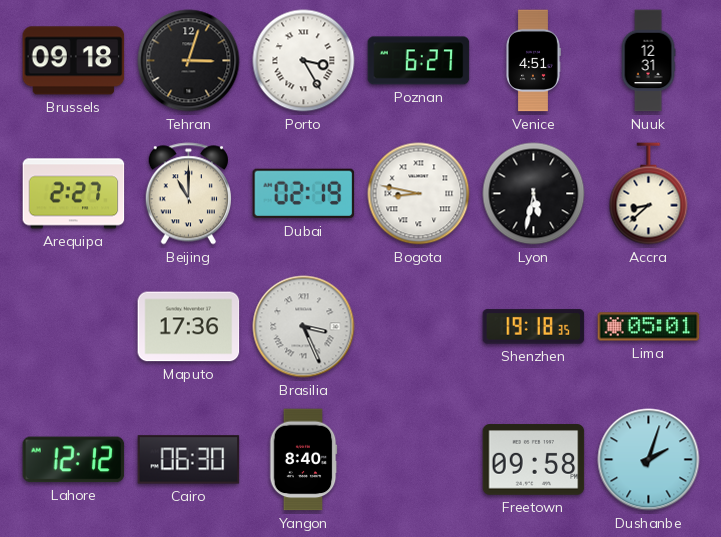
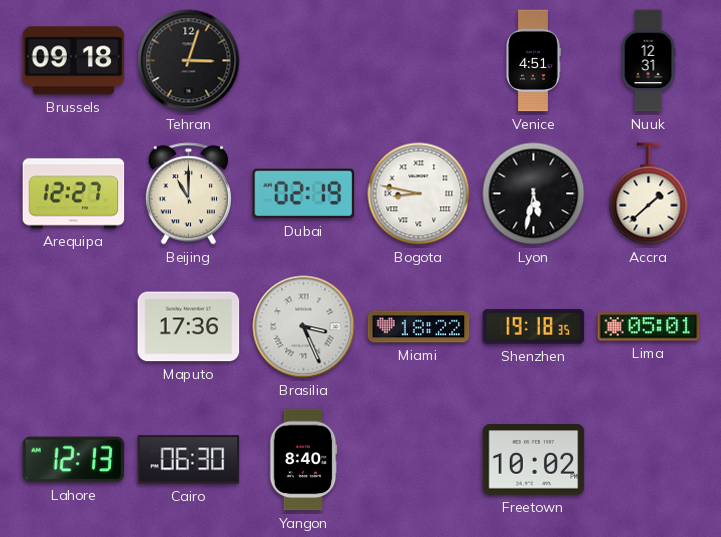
Porto: 3:25 -> none (304, 61)
Poznan: 6:27 -> none (419, 61)
Arequipa: 2:27 -> 12:27 (74, 194)
Accra: 8:38 -> 1:38 (649, 194)
Miami: none -> 18:22 (419, 327)
Lahore: 12:12 -> 12:13 (74, 460)
Freetown: 09:58 -> 10:02 (534, 460)
Dushanbe: 2:03 -> none (649, 460)
